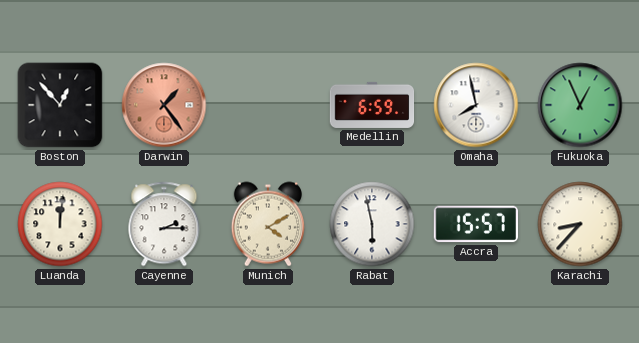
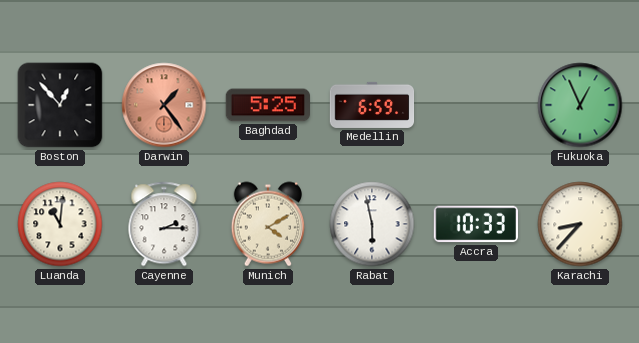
Baghdad: none -> 5:25 (267, 105)
Omaha: 7:58 -> none (476, 105)
Luanda: 12:01 -> 11:01 (60, 224)
Accra: 15:57 -> 10:33 (475, 224)
